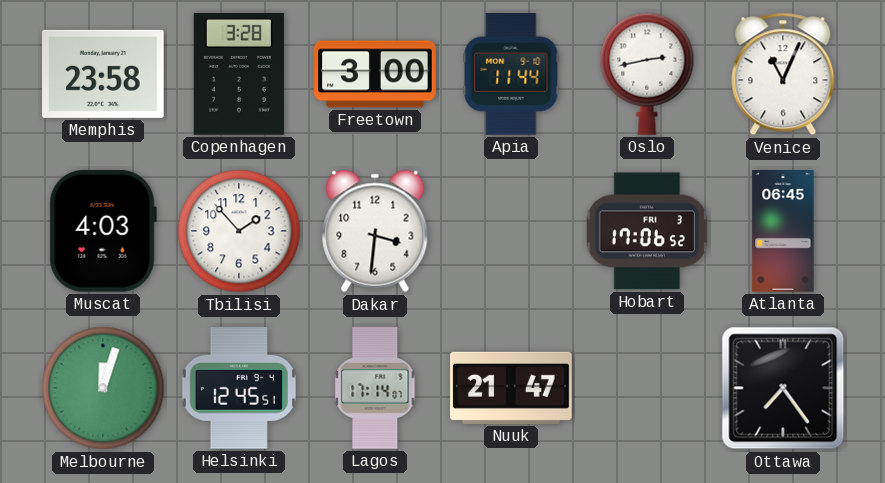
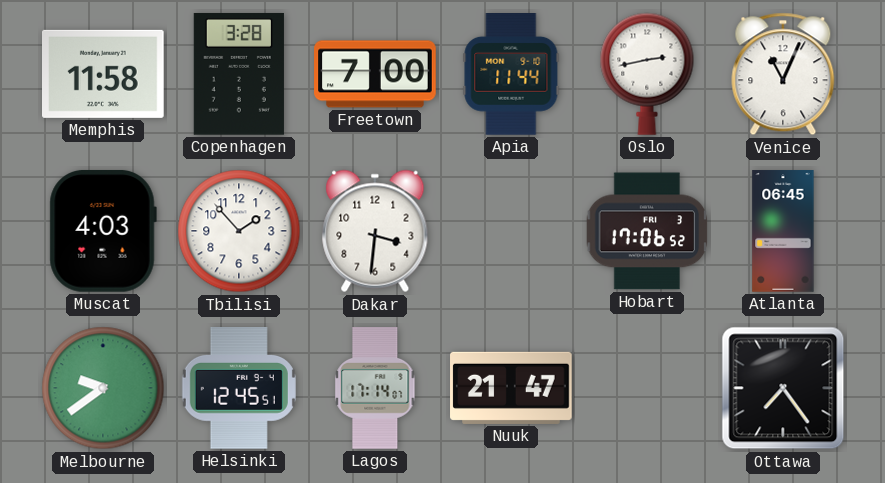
Memphis: 23:58 -> 11:58 (104, 74)
Freetown: 3:00 -> 7:00 (375, 74)
Melbourne: 12:03 -> 9:39 (103, 388)
